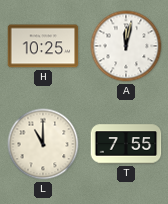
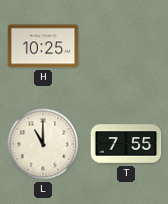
A: 12:02 -> none (126, 46)
